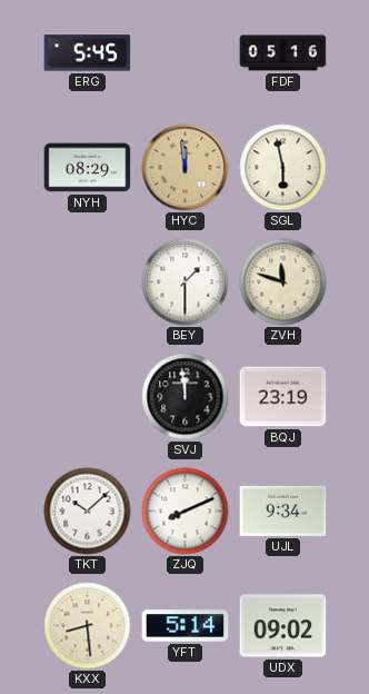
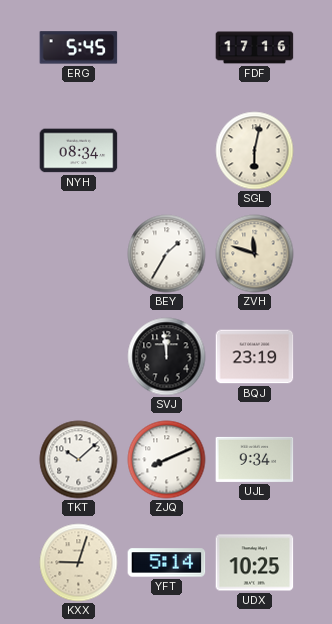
FDF: 05:16 -> 17:16 (255, 48)
NYH: 08:29 -> 08:34 (79, 151)
HYC: 11:59 -> none (186, 168)
SGL: 5:58 -> 6:02 (255, 151)
BEY: 1:30 -> 1:35 (167, 254)
KXX: 8:29 -> 9:03 (79, 563)
UDX: 09:02 -> 10:25 (255, 563)
